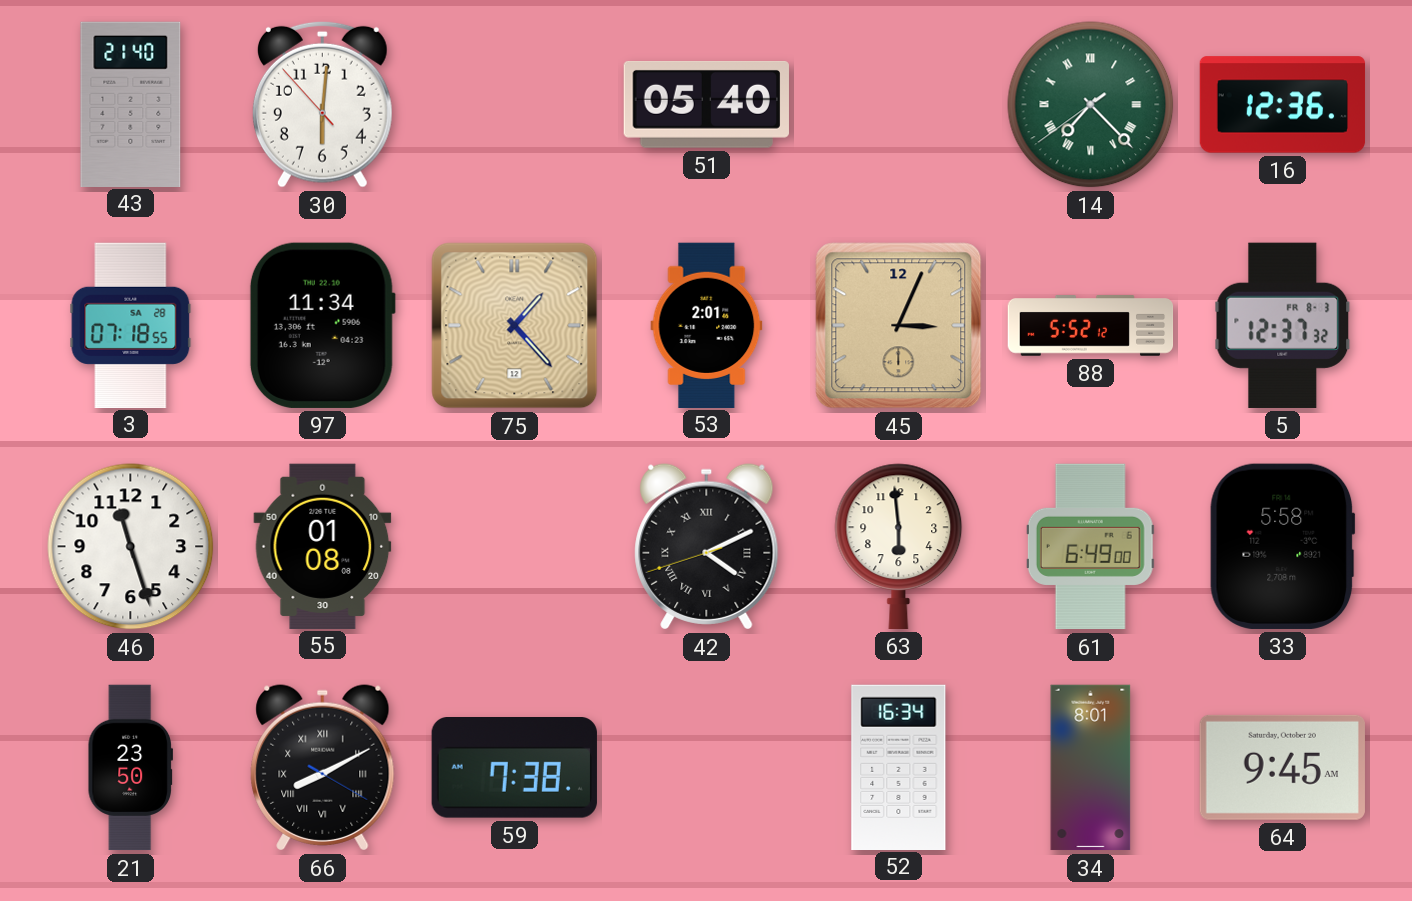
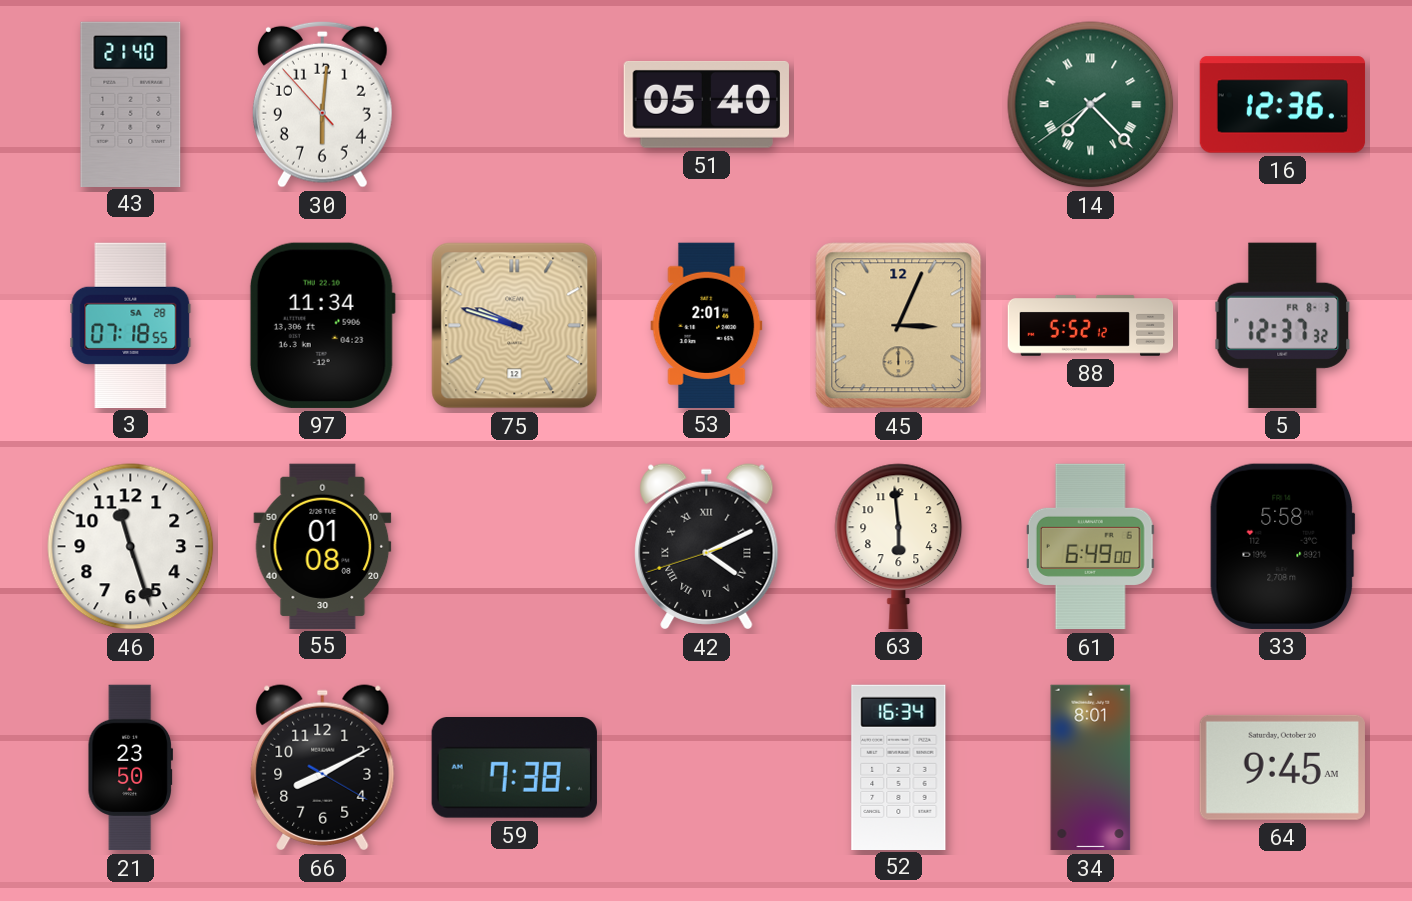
75: 1:23 -> 9:48 (515, 326)
66 numerals: Roman -> Arabic (323, 768)
